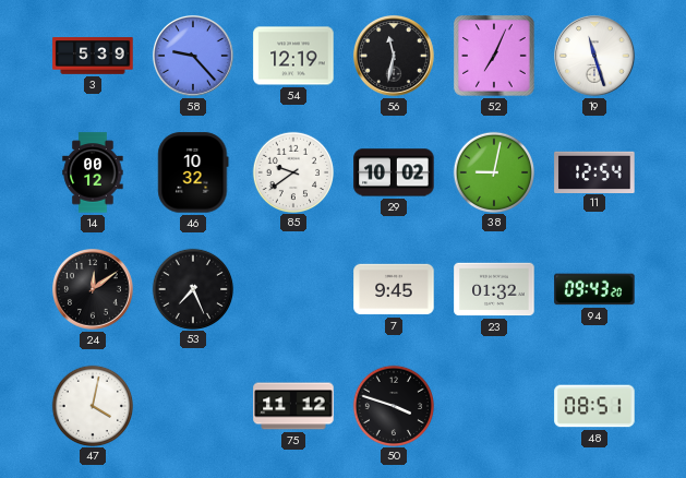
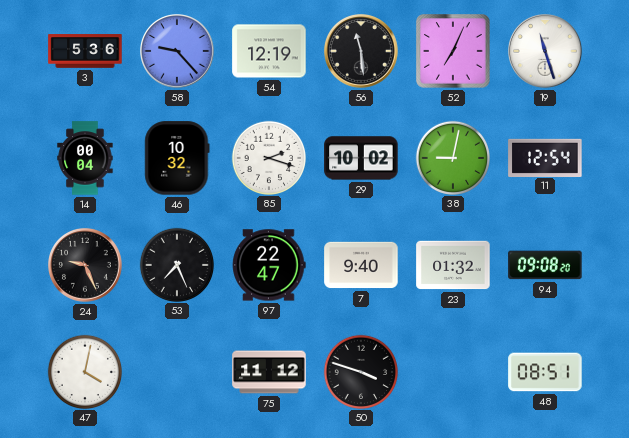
3: 5:39 -> 5:36 (85, 51)
56: 11:32 -> 11:29 (362, 52)
14: 00:12 -> 00:04 (85, 158)
85: 9:39 -> 2:18 (268, 157)
24: 12:09 -> 9:26 (86, 266)
97: none -> 22:47 (269, 265)
7: 9:45 -> 9:40 (361, 265)
94: 09:43 -> 09:08 (545, 265)
